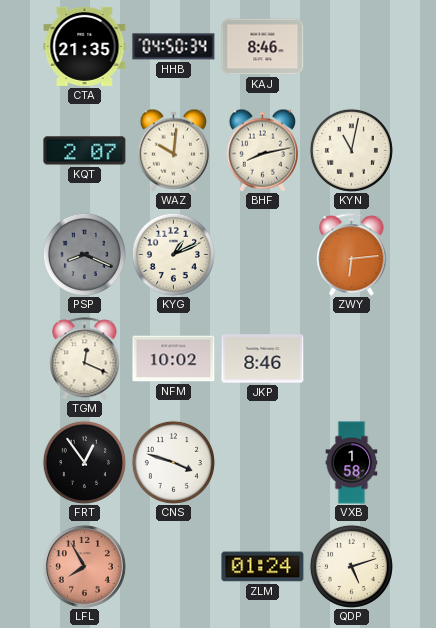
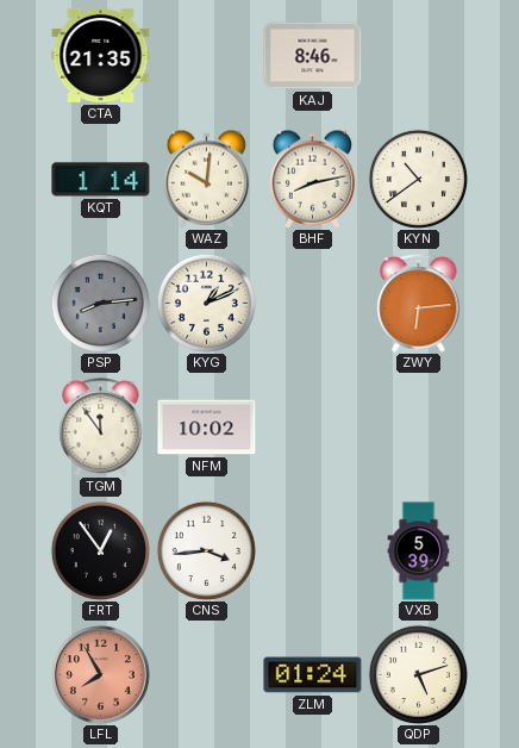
HHB: 04:50 -> none (174, 47)
KQT: 2:07 -> 1:14 (101, 180)
KYN: 11:02 -> 10:39 (418, 179)
PSP: 8:19 -> 8:14 (100, 303)
TGM: 12:19 -> 11:54 (101, 428)
JKP: 8:46 -> none (263, 359)
CNS: 3:48 -> 3:44 (206, 550)
VXB: 1:58 -> 5:39 (419, 551)
